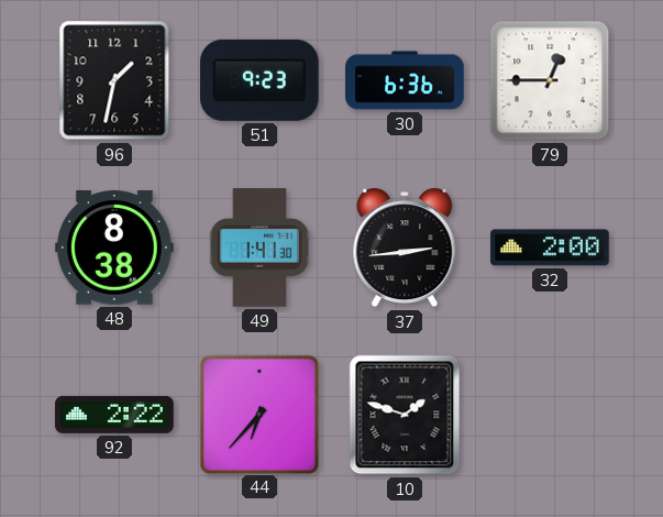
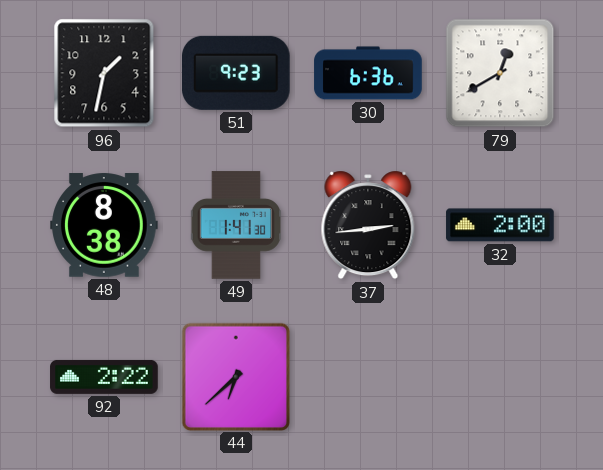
79: 12:45 -> 12:40 (500, 73)
44: 6:37 -> 6:38 (235, 376)
10: 1:48 -> none (405, 415)
